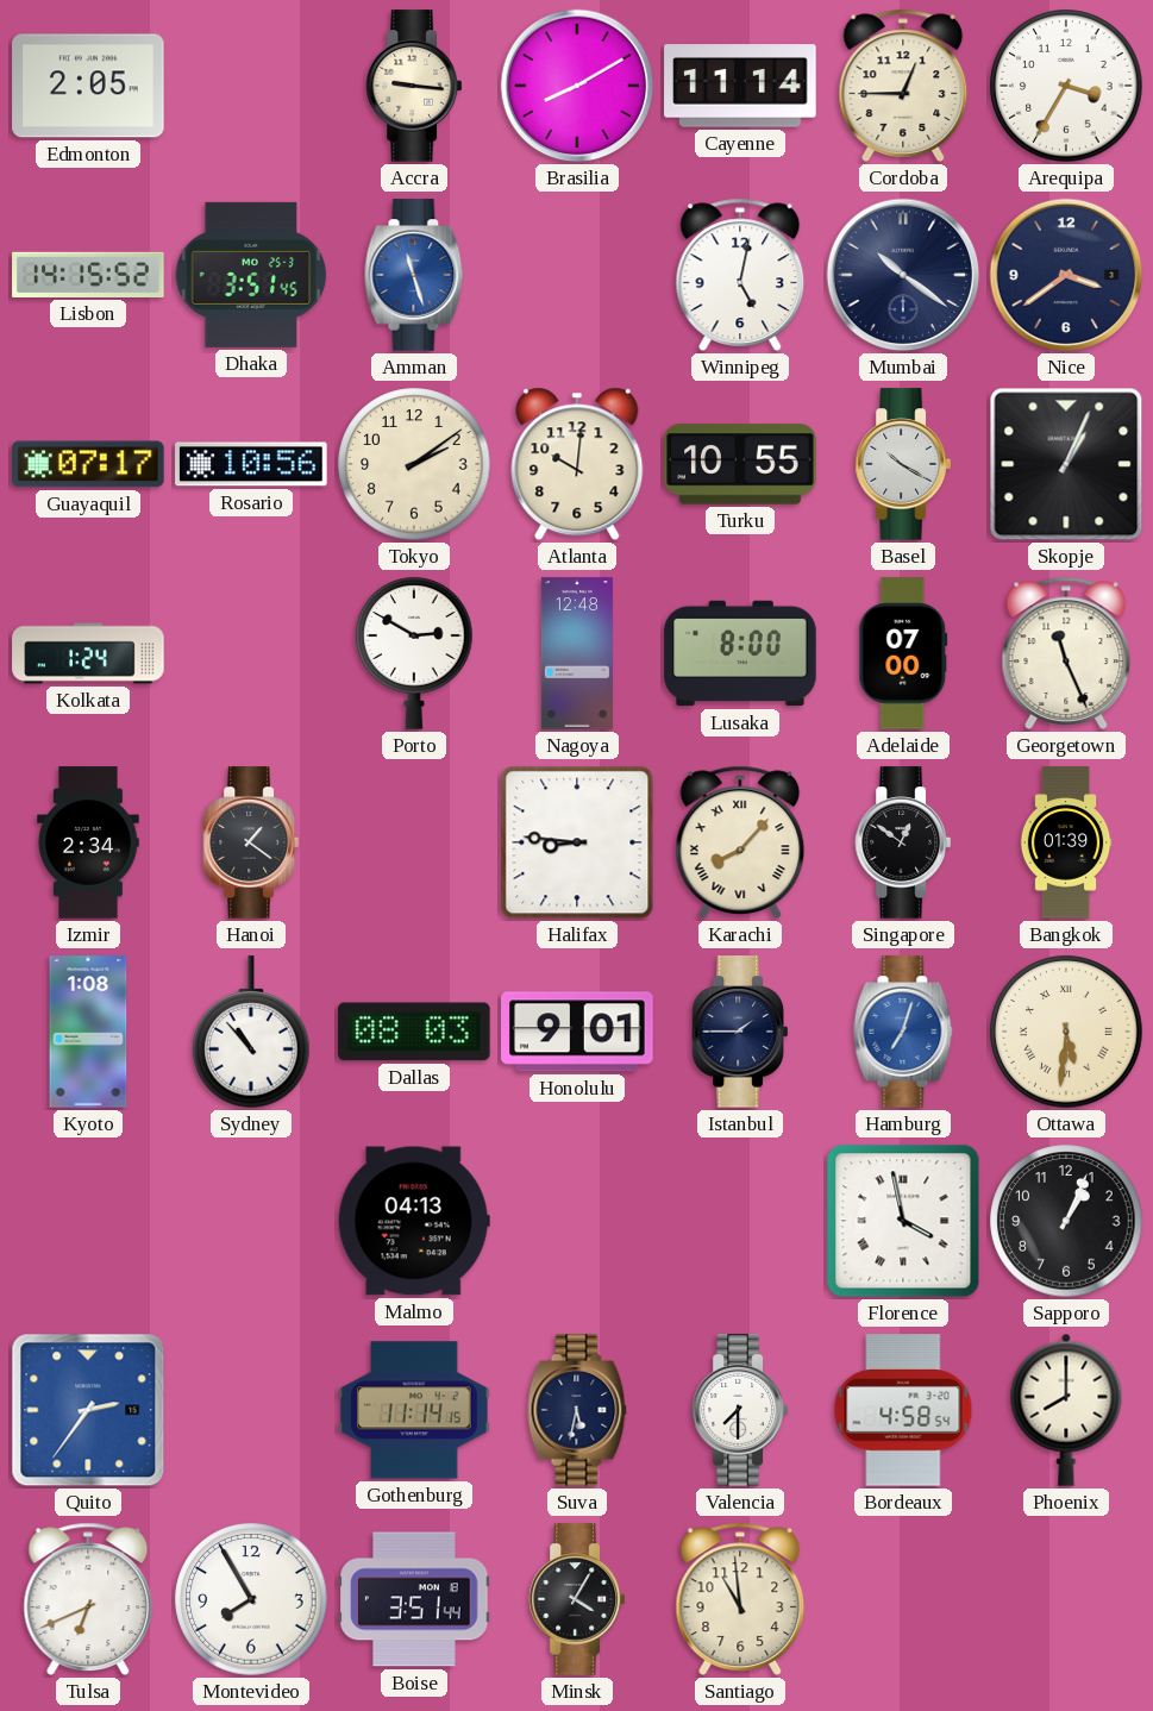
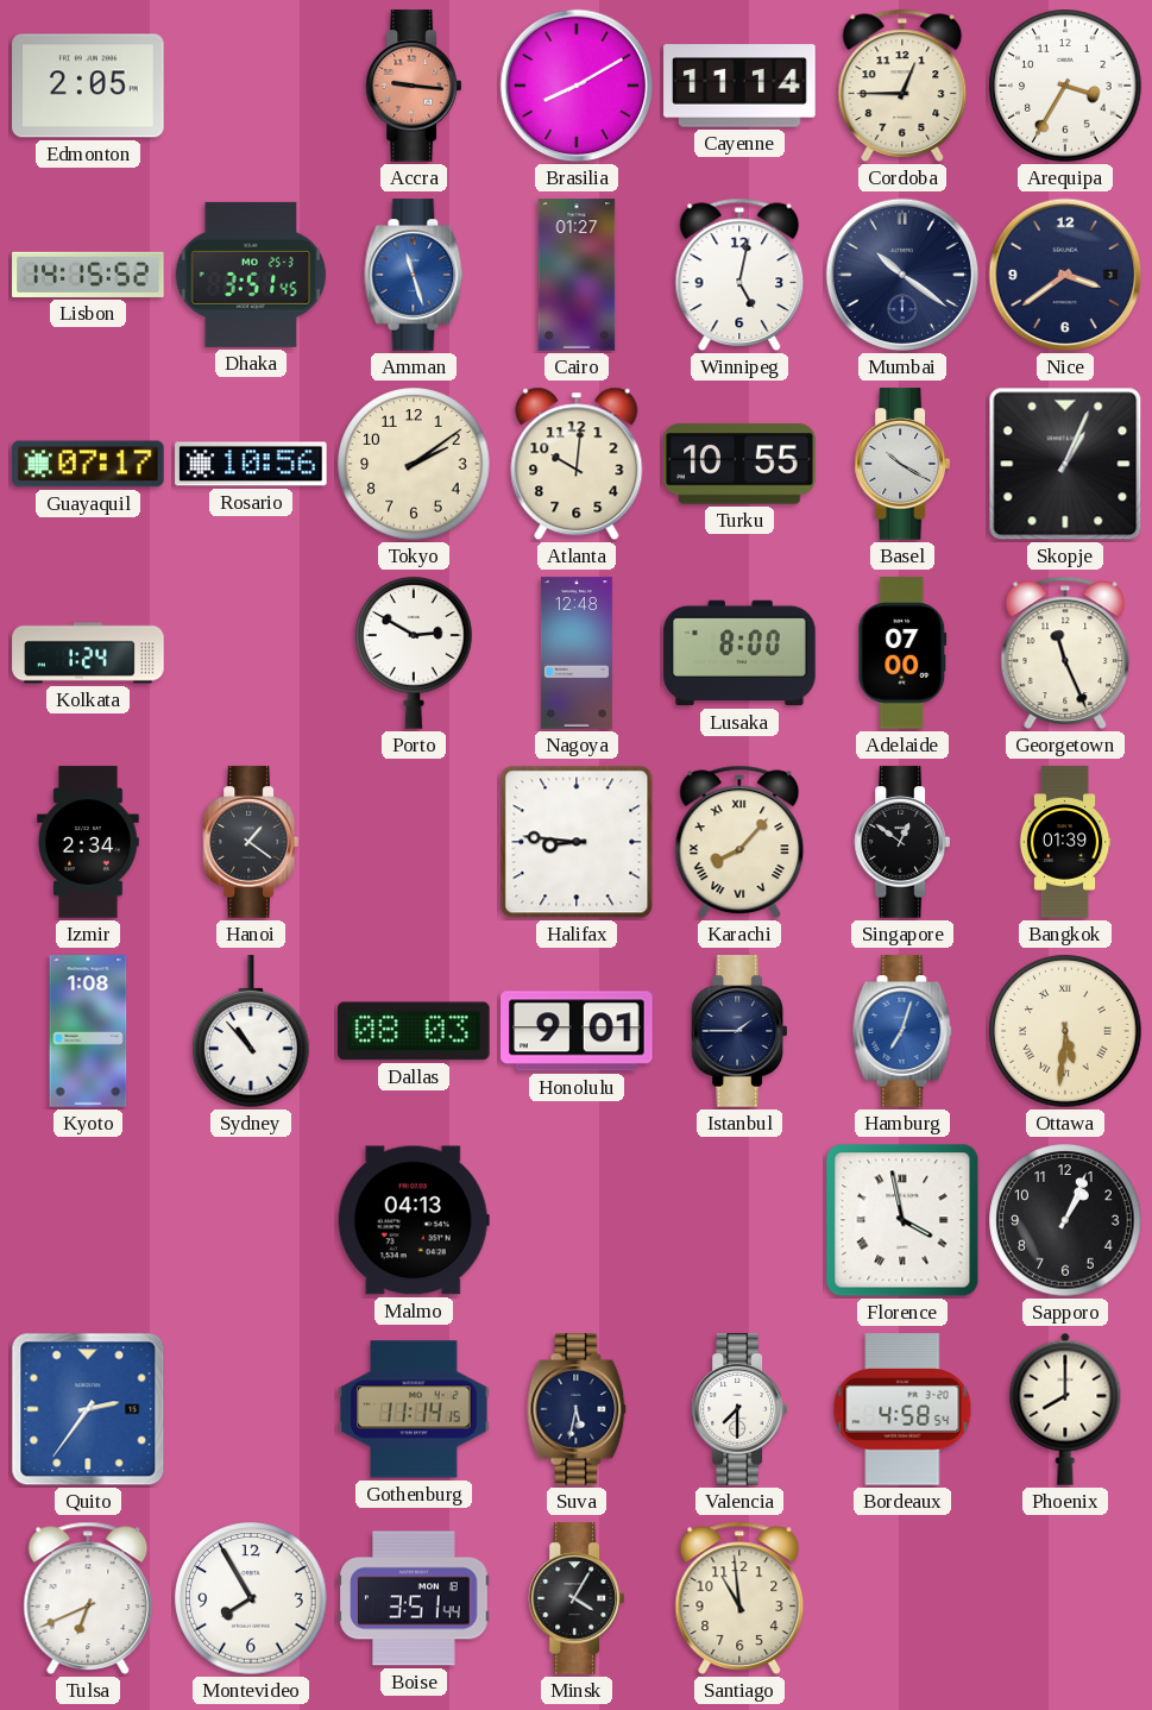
Accra dial: cream -> salmon (413, 86)
Cairo: none -> 01:27 (577, 275)
